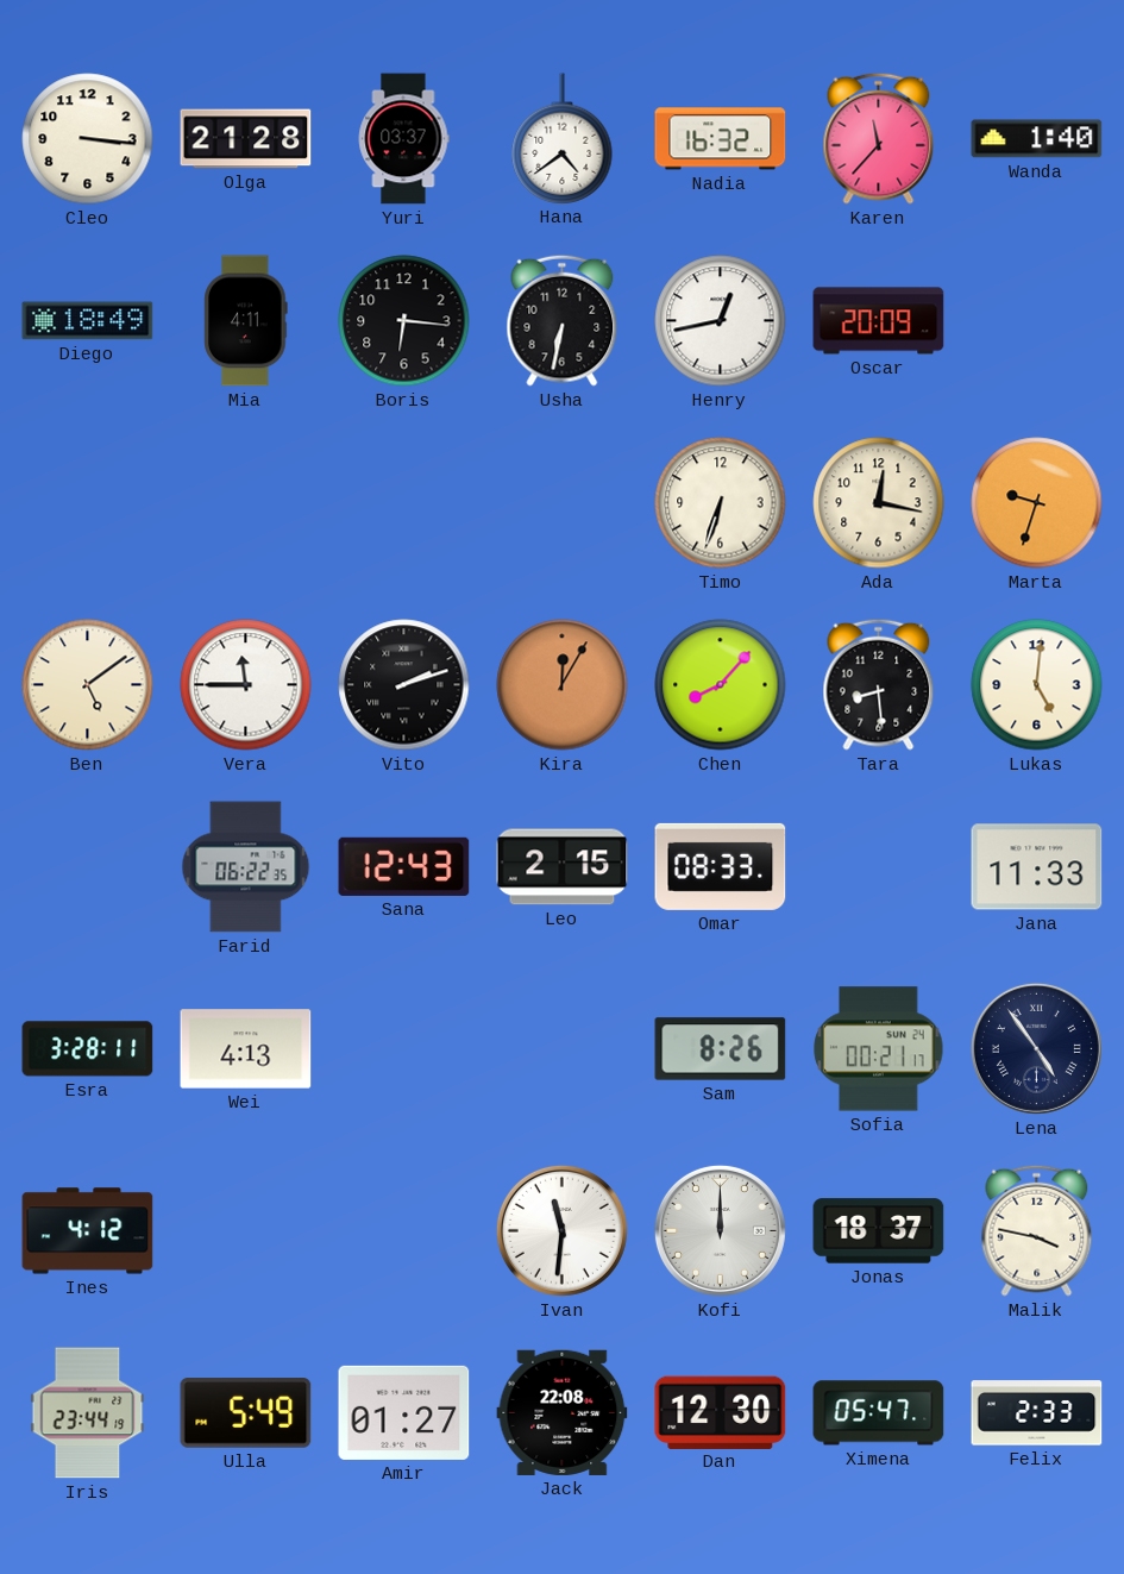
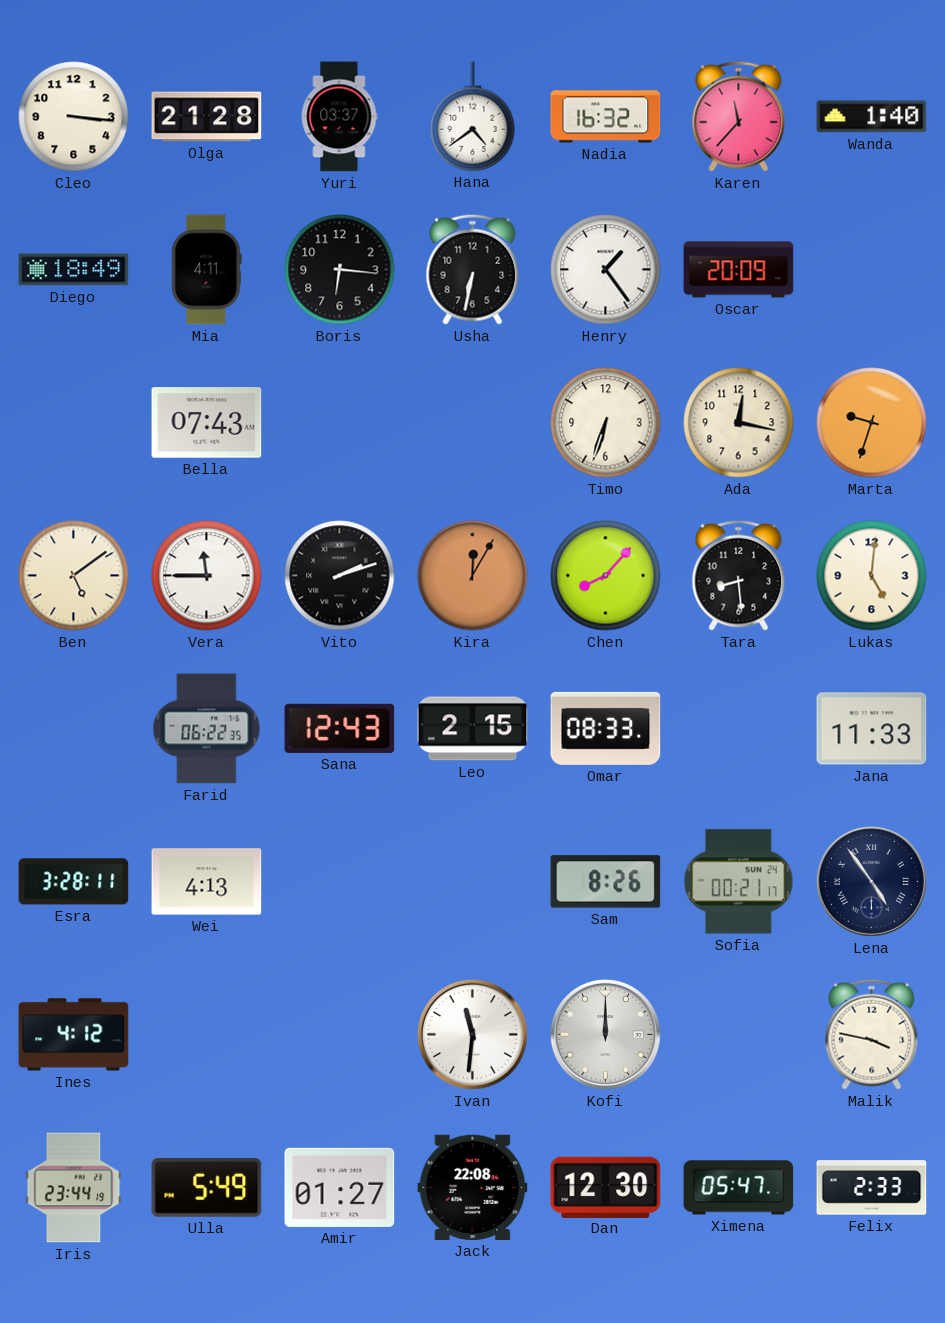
Henry: 12:43 -> 1:24 (606, 270)
Bella: none -> 07:43 (207, 423)
Jonas: 18:37 -> none (879, 1231)
